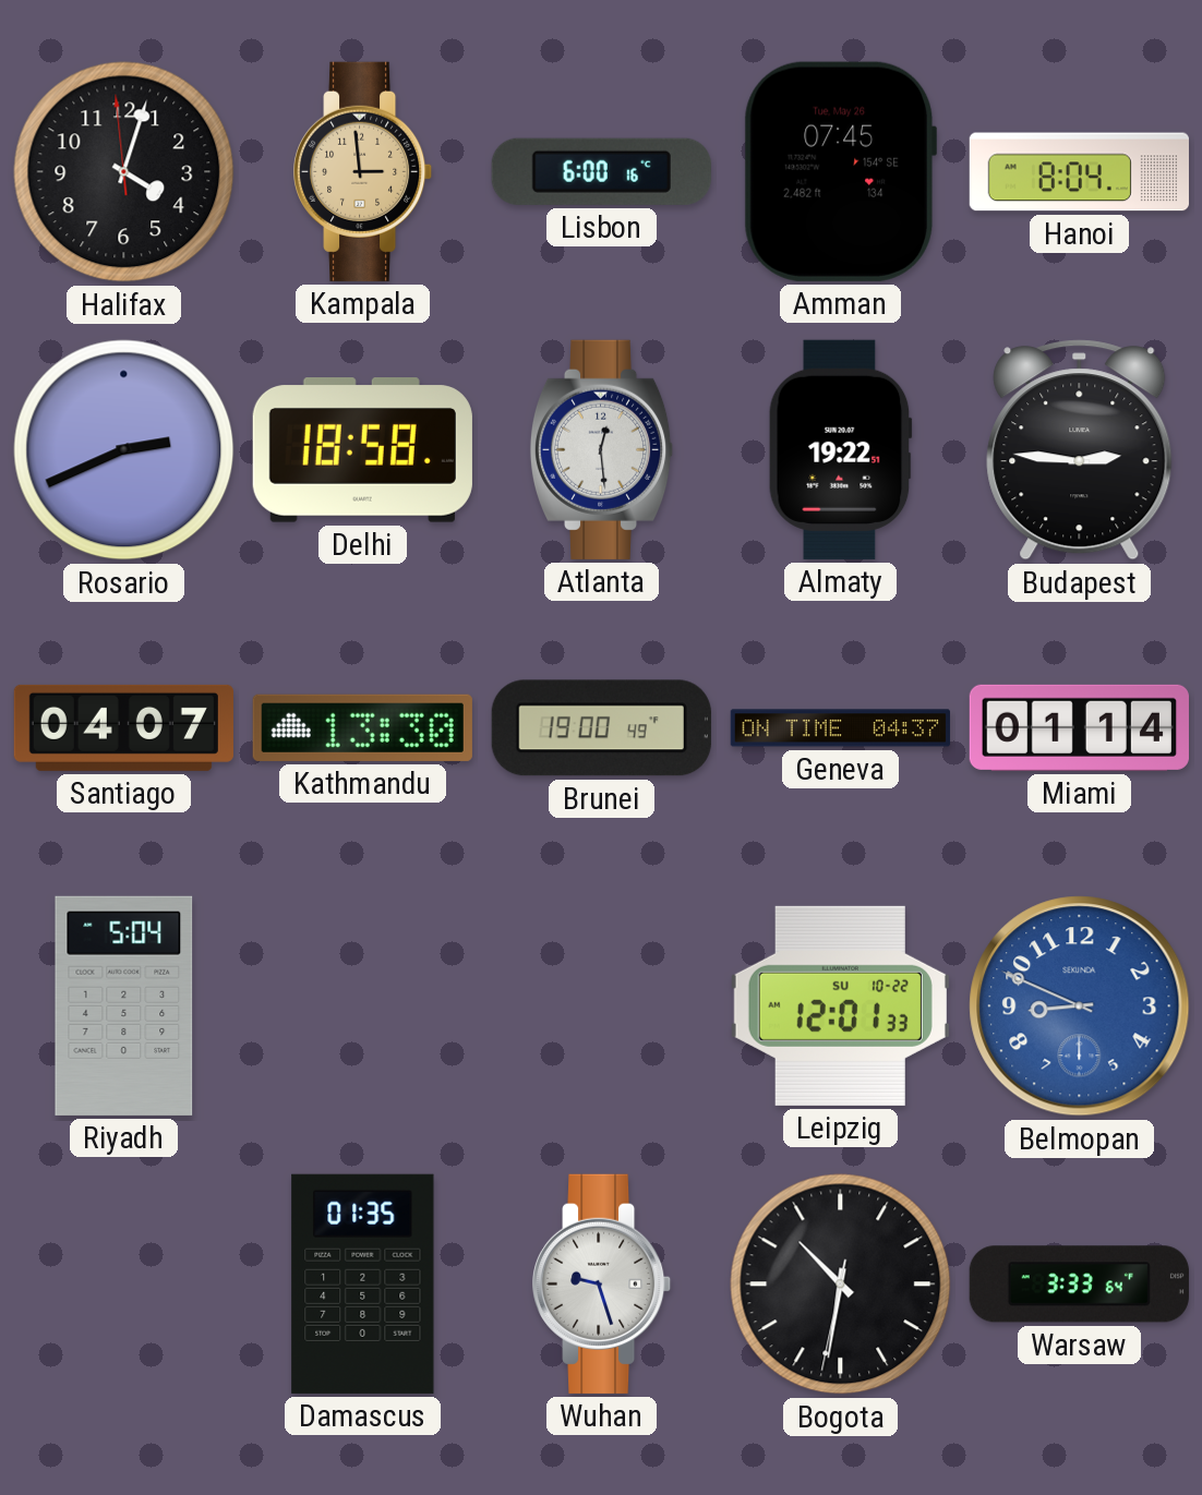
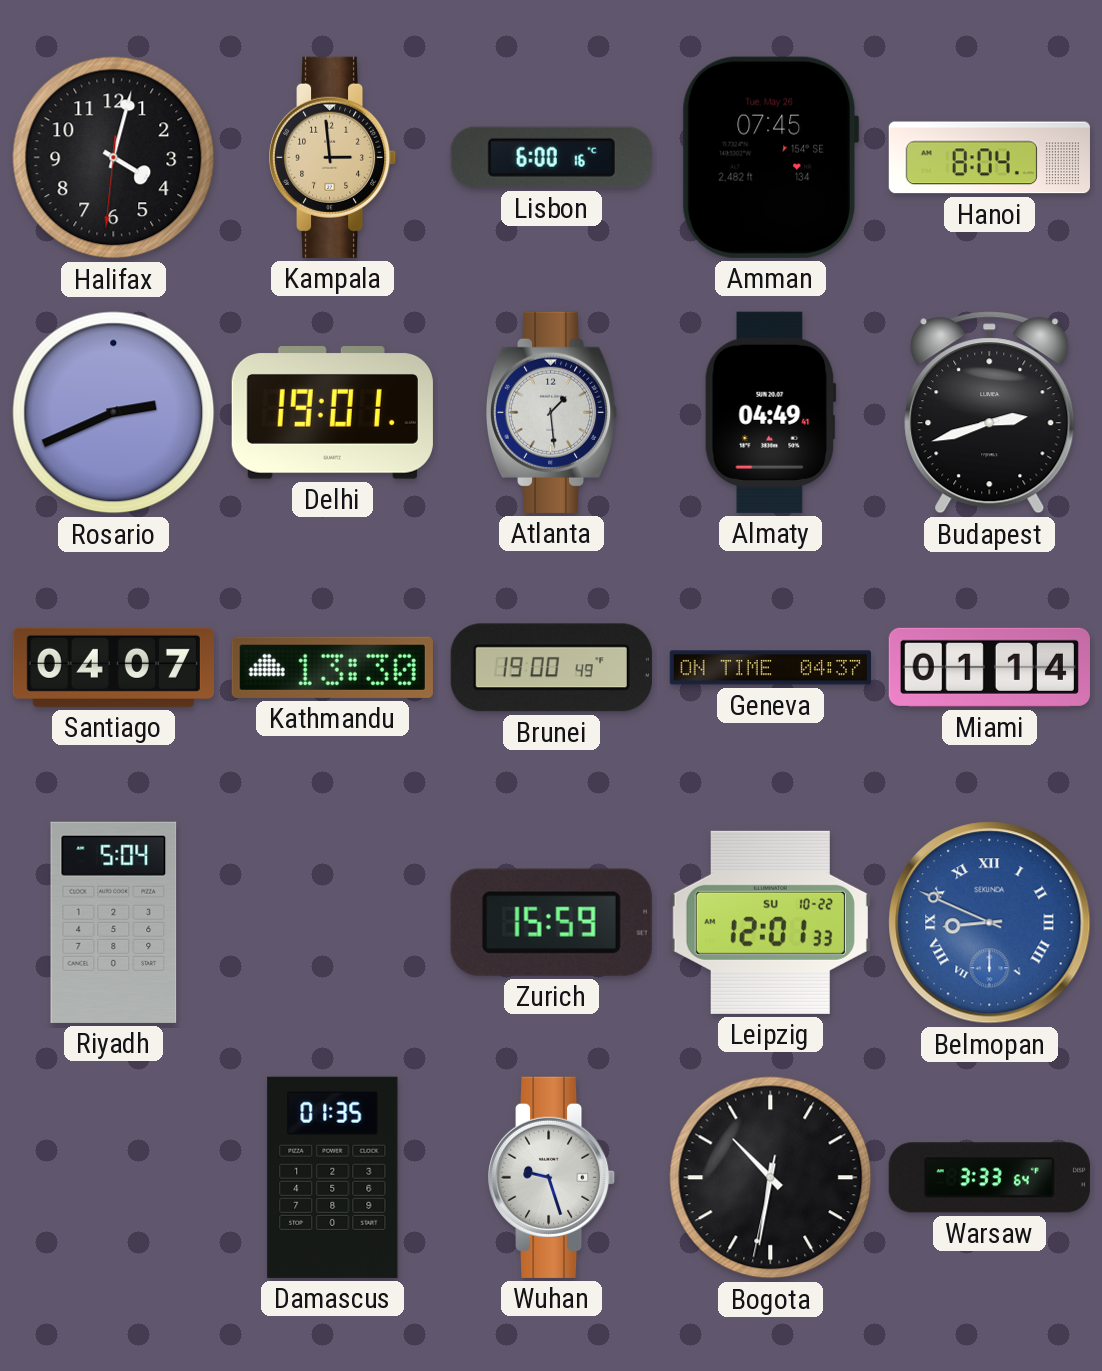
Halifax: 4:02:59 -> 4:02:31 (114, 158)
Delhi: 18:58 -> 19:01 (332, 413)
Atlanta: 12:29 -> 1:29 (552, 412)
Almaty: 19:22 -> 04:49 (770, 412)
Budapest: 2:46 -> 2:42 (990, 413)
Zurich: none -> 15:59 (551, 922)
Belmopan numerals: Arabic -> Roman (990, 923)
